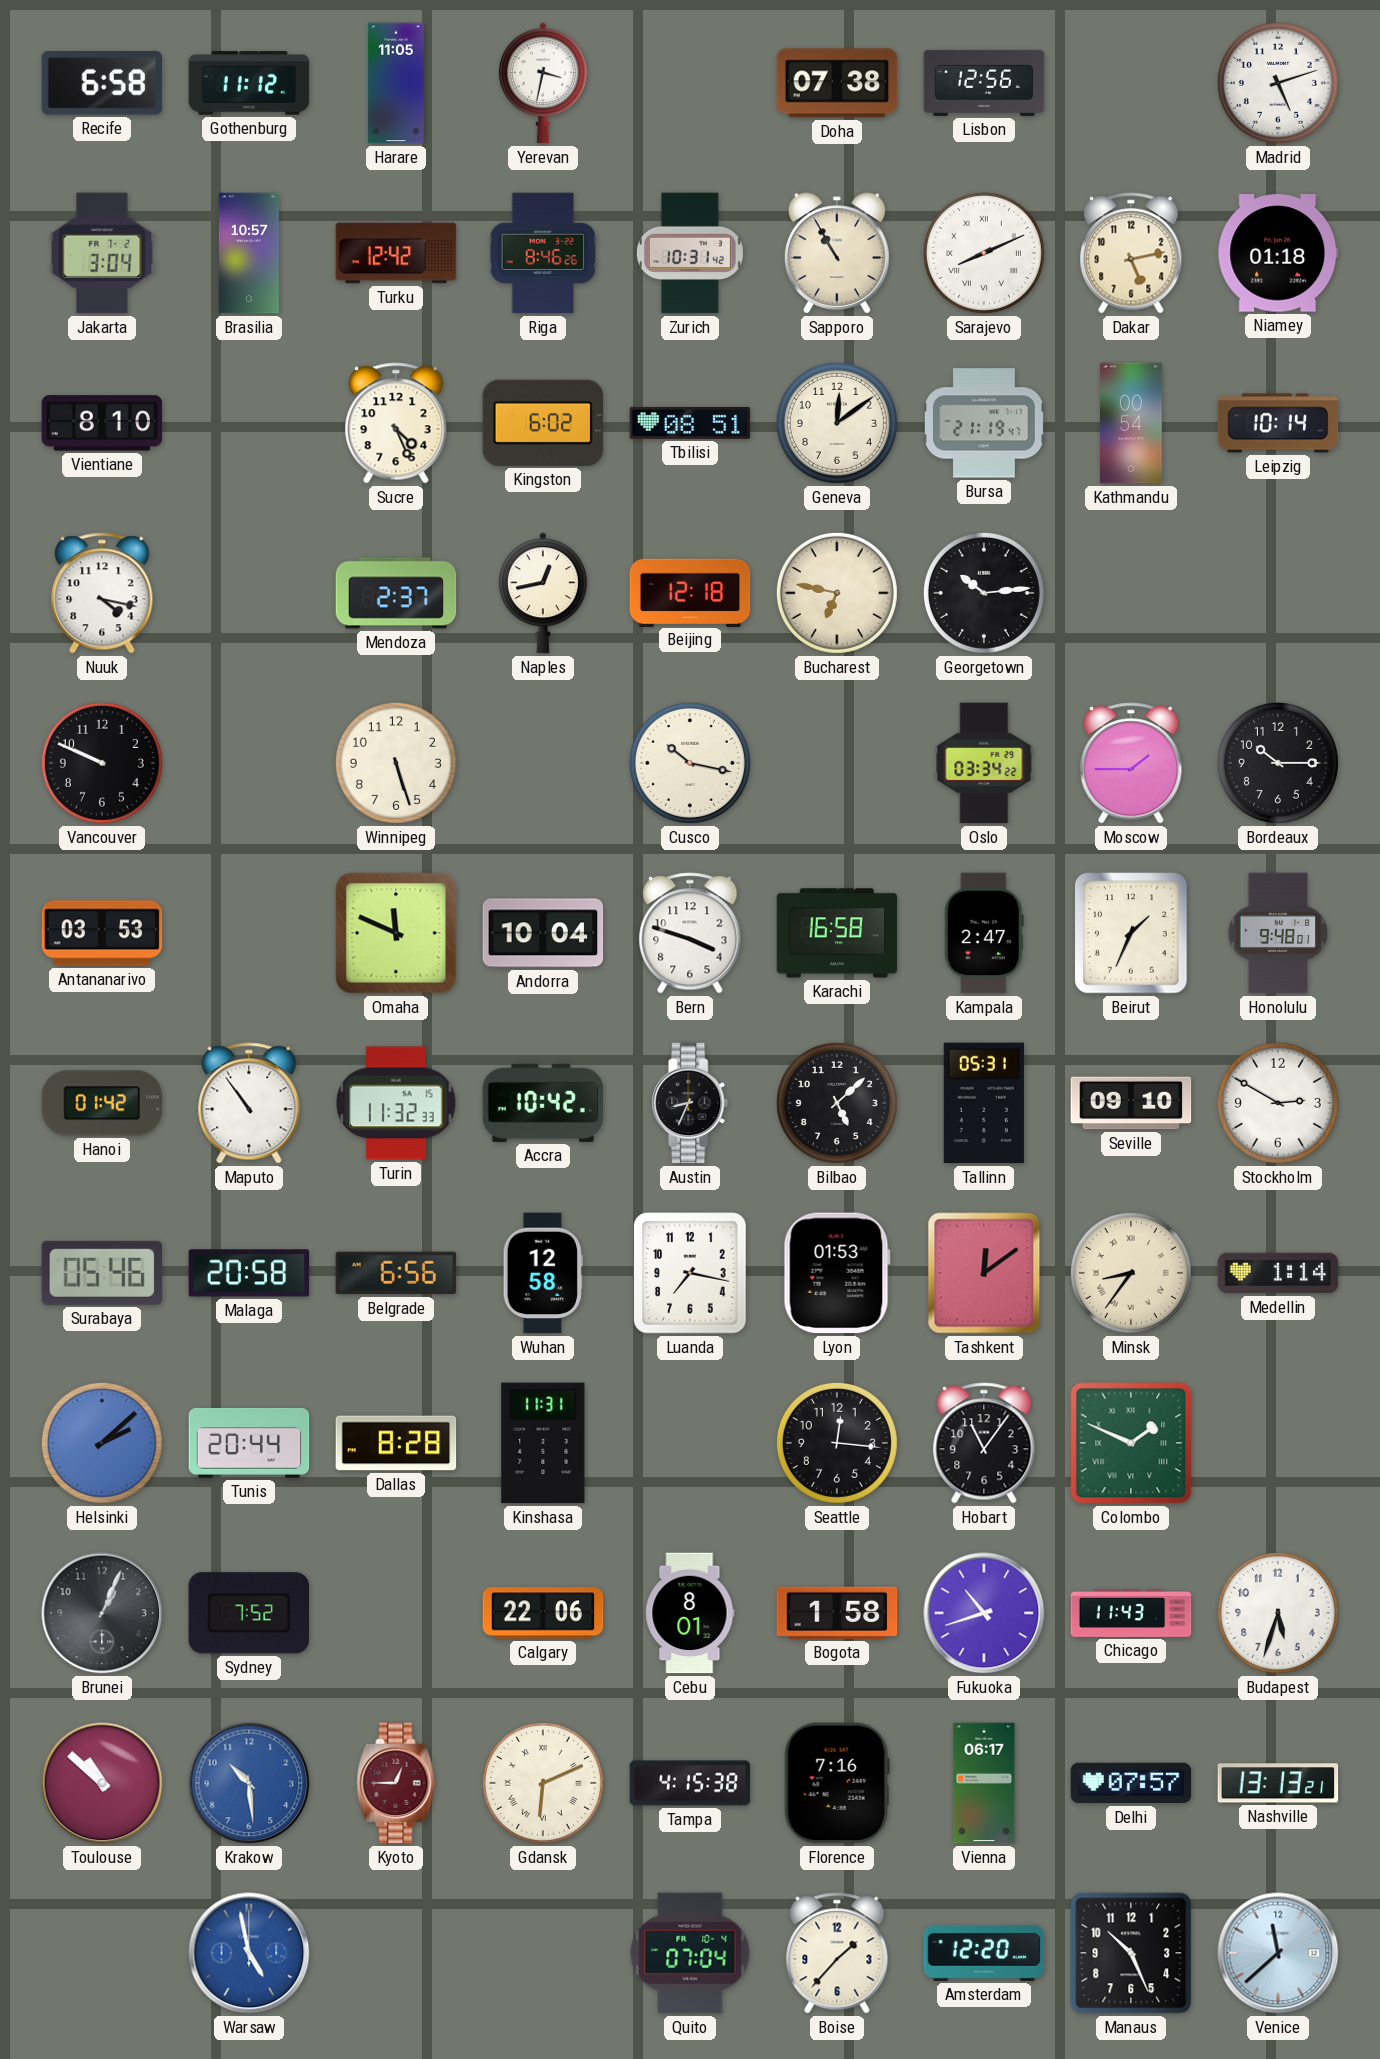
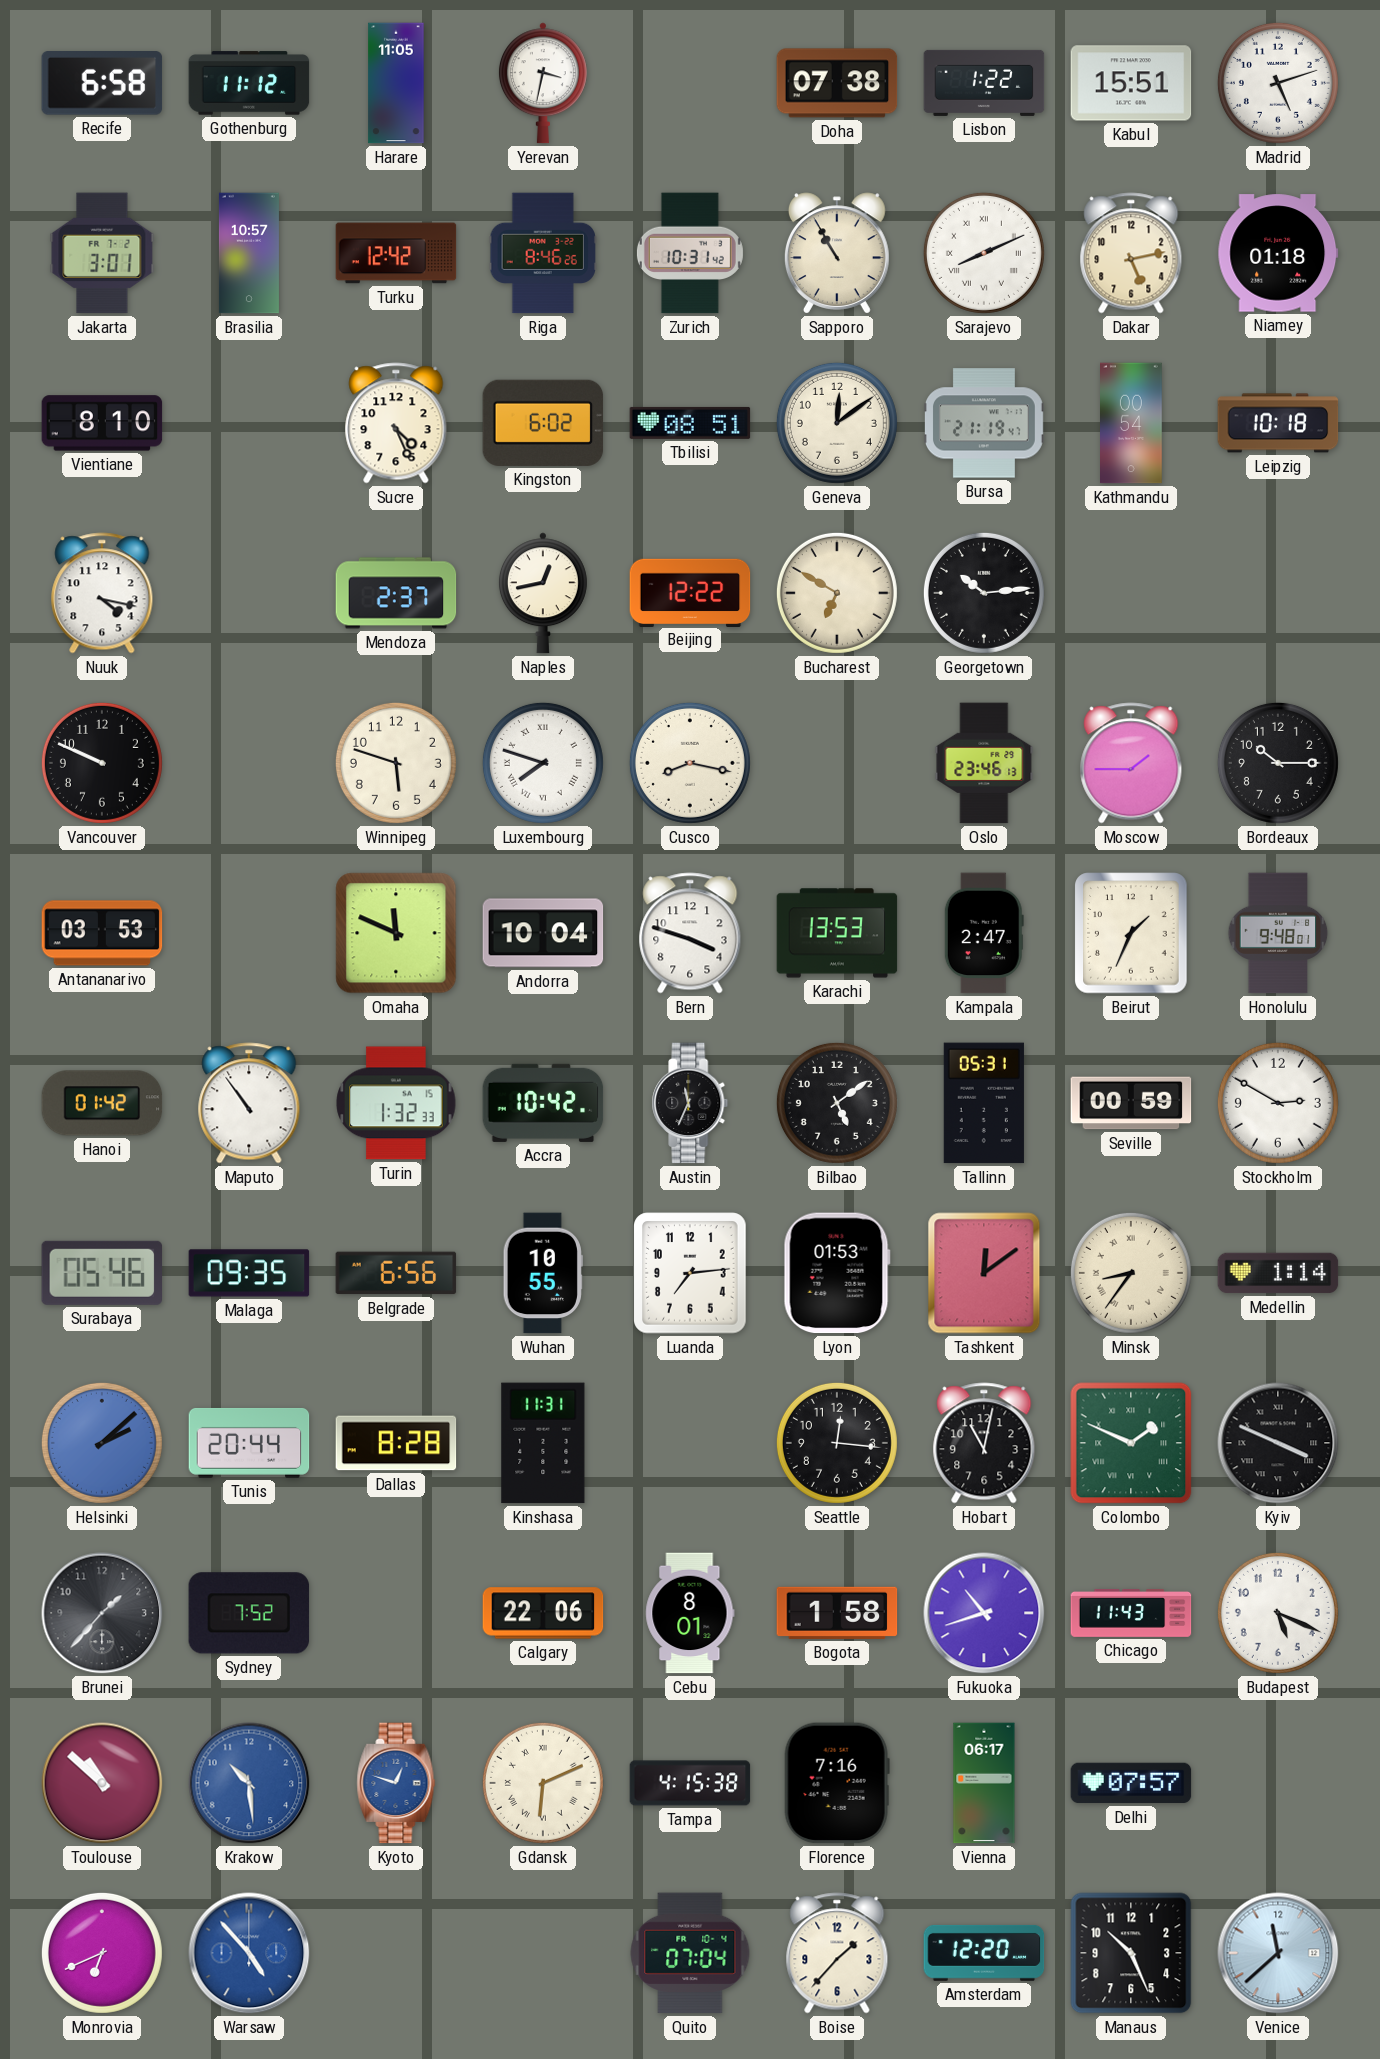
Lisbon: 12:56 -> 1:22 (984, 83)
Kabul: none -> 15:51 (1131, 83)
Jakarta: 3:04 -> 3:01 (102, 253)
Leipzig: 10:14 -> 10:18 (1278, 423)
Beijing: 12:18 -> 12:22 (690, 592)
Bucharest: 6:47 -> 6:50 (837, 593)
Winnipeg: 5:27 -> 5:48 (396, 763)
Luxembourg: none -> 7:48 (543, 763)
Cusco: 10:17 -> 8:17 (690, 763)
Oslo: 03:34 -> 23:46 (984, 763)
Karachi: 16:58 -> 13:53 (837, 933)
Turin: 11:32 -> 1:32 (396, 1103)
Austin: 8:34 -> 11:34 (690, 1103)
Bilbao: 5:08 -> 5:09 (837, 1103)
Seville: 09:10 -> 00:59 (1131, 1103)
Malaga: 20:58 -> 09:35 (249, 1273)
Wuhan: 12:58 -> 10:55 (543, 1273)
Luanda: 7:17 -> 7:14 (690, 1273)
Hobart: 11:06 -> 11:02 (984, 1443)
Kyiv: none -> 3:49 (1278, 1443)
Brunei: 1:04 -> 1:37 (102, 1613)
Budapest: 5:33 -> 5:19 (1278, 1613)
Kyoto: 12:45 -> 12:48 (396, 1783)
Kyoto dial: burgundy -> blue (396, 1783)
Nashville: 13:13 -> none (1278, 1783)
Monrovia: none -> 6:41 (102, 1953)
Warsaw: 4:58 -> 4:53 (249, 1953)
